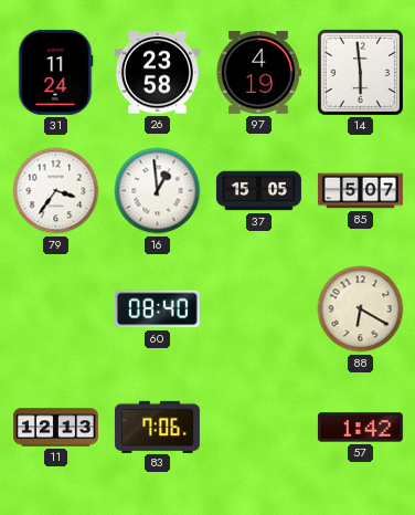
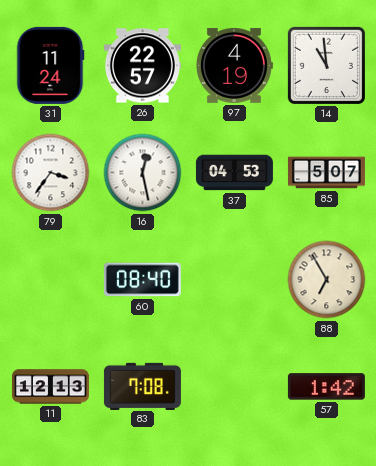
26: 23:58 -> 22:57 (142, 66)
14: 5:59 -> 10:59 (326, 65)
16: 12:59 -> 12:28 (143, 173)
37: 15:05 -> 04:53 (234, 173)
88: 6:20 -> 6:55 (327, 280)
83: 7:06 -> 7:08 (142, 386)
